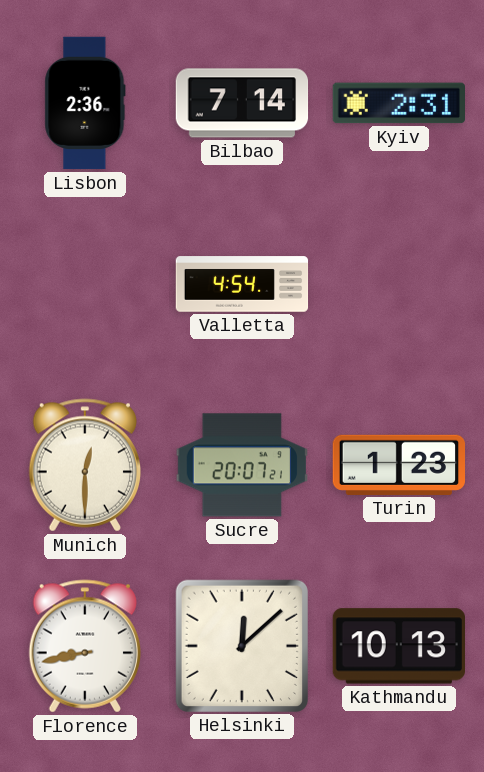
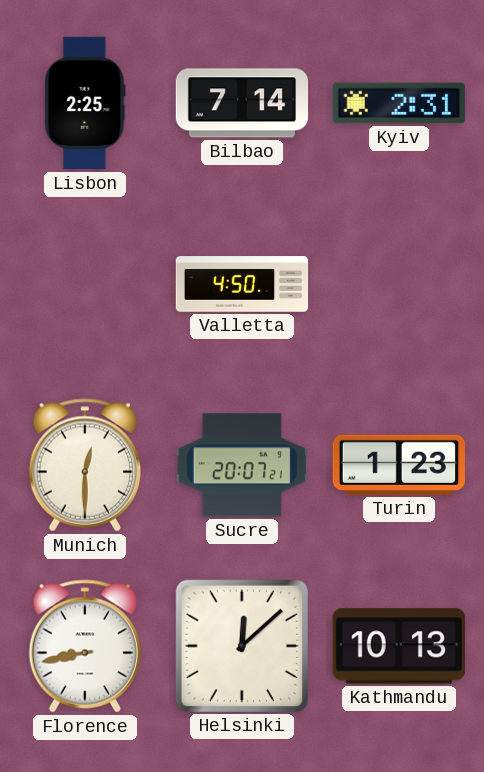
Lisbon: 2:36 -> 2:25 (85, 103)
Valletta: 4:54 -> 4:50 (242, 284)
